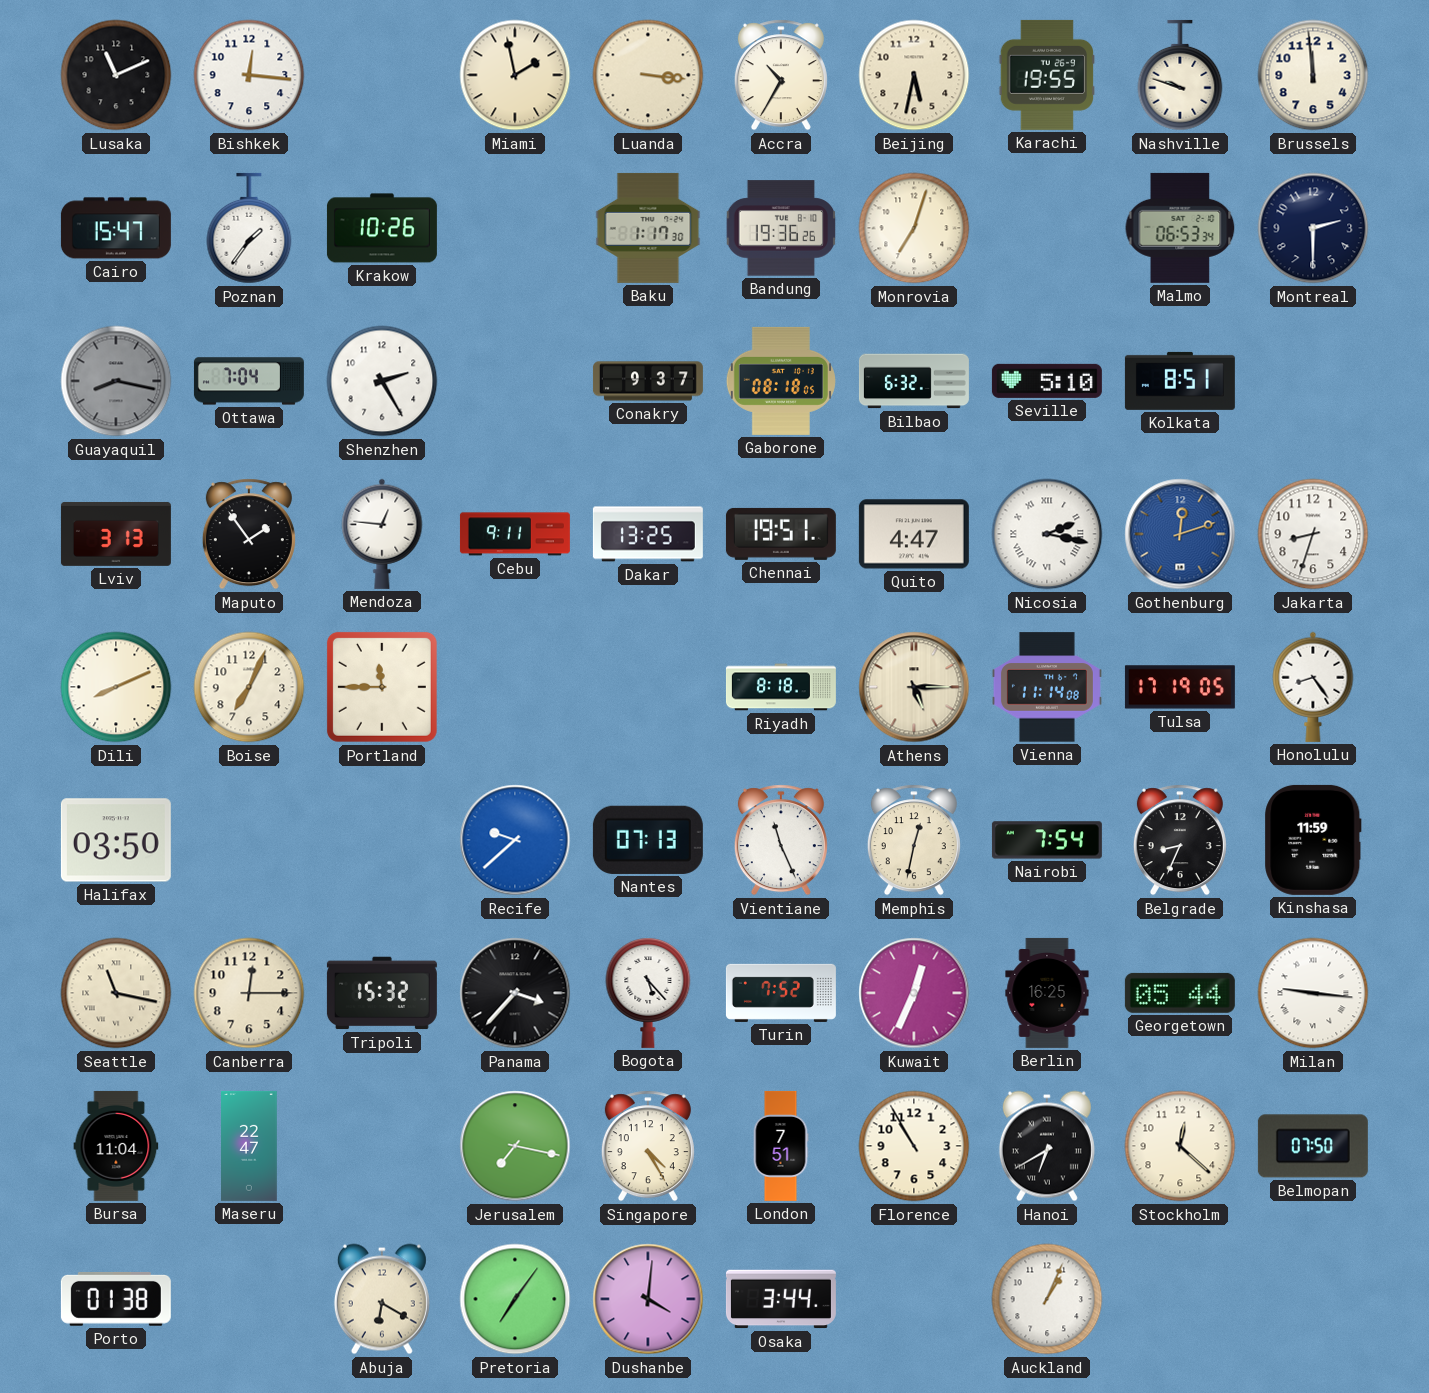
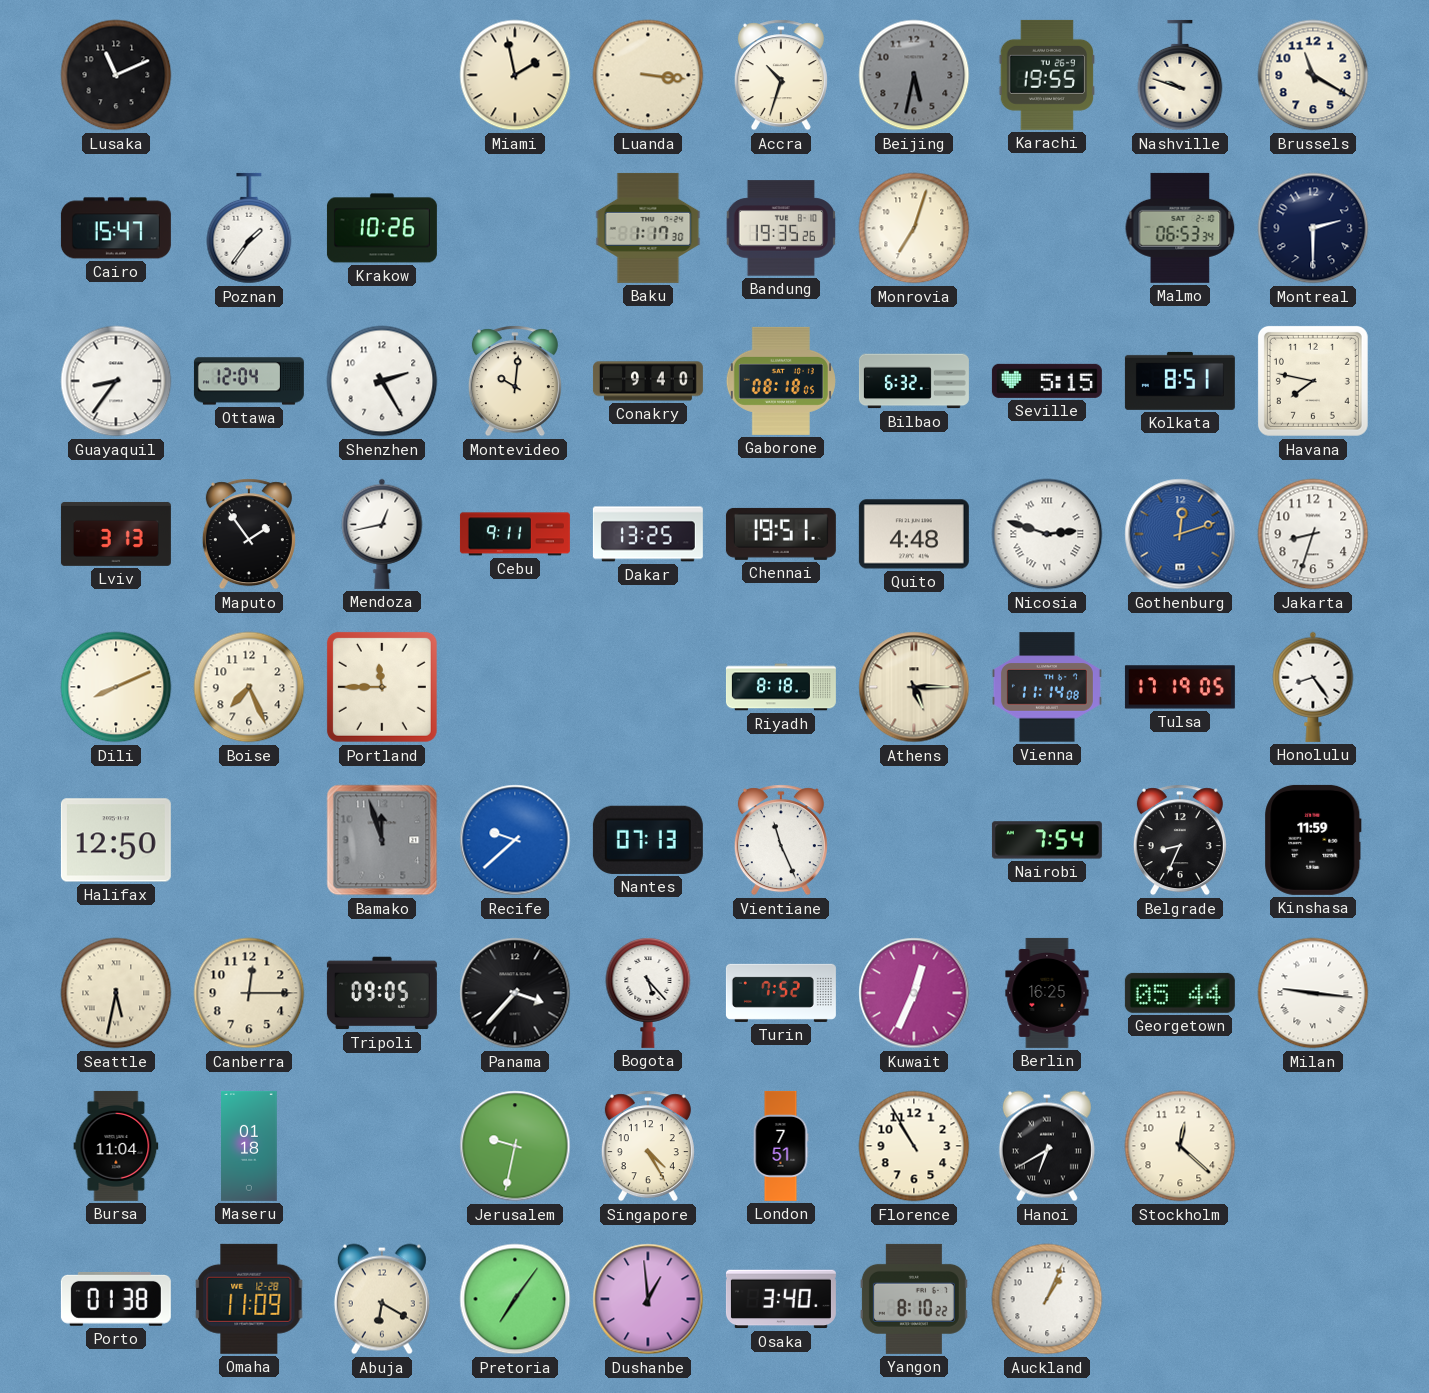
Bishkek: 12:16 -> none (249, 75)
Accra: 10:35 -> 10:33 (781, 75)
Beijing dial: cream -> grey (914, 75)
Brussels: 11:59 -> 11:20 (1313, 75)
Bandung: 19:36 -> 19:35 (781, 228)
Guayaquil: 8:17 -> 8:36 (116, 381)
Guayaquil dial: grey -> white (116, 381)
Ottawa: 7:04 -> 12:04 (249, 381)
Montevideo: none -> 10:01 (515, 381)
Conakry: 9:37 -> 9:40 (648, 381)
Seville: 5:10 -> 5:15 (1047, 381)
Havana: none -> 7:47 (1313, 381)
Mendoza: 12:46 -> 12:43 (382, 534)
Quito: 4:47 -> 4:48 (914, 534)
Nicosia: 2:17 -> 2:48 (1047, 534)
Boise: 7:04 -> 7:26 (249, 687)
Halifax: 03:50 -> 12:50 (116, 840)
Bamako: none -> 11:57 (382, 840)
Memphis: 12:32 -> none (914, 840)
Seattle: 11:17 -> 5:32 (116, 993)
Tripoli: 15:32 -> 09:05 (382, 993)
Maseru: 22:47 -> 01:18 (250, 1146)
Jerusalem: 7:17 -> 9:32 (515, 1146)
Belmopan: 07:50 -> none (1313, 1146)
Omaha: none -> 11:09 (249, 1299)
Dushanbe: 4:01 -> 12:59 (648, 1299)
Osaka: 3:44 -> 3:40 (781, 1299)
Yangon: none -> 8:10 (914, 1299)
